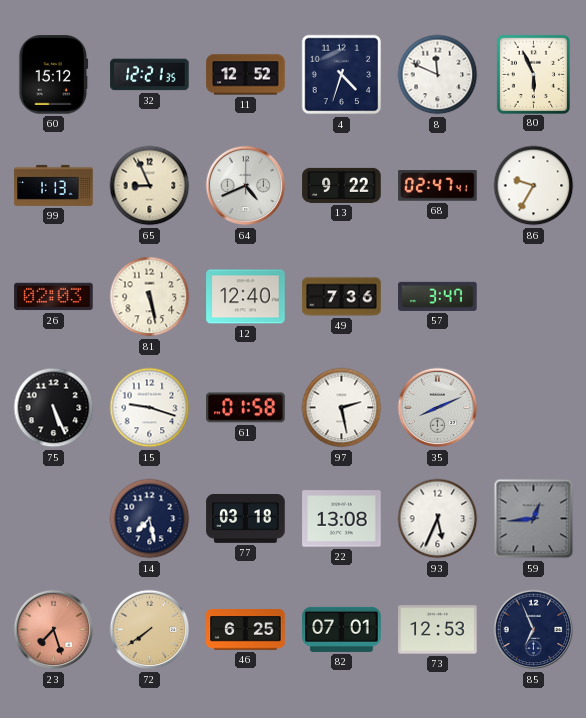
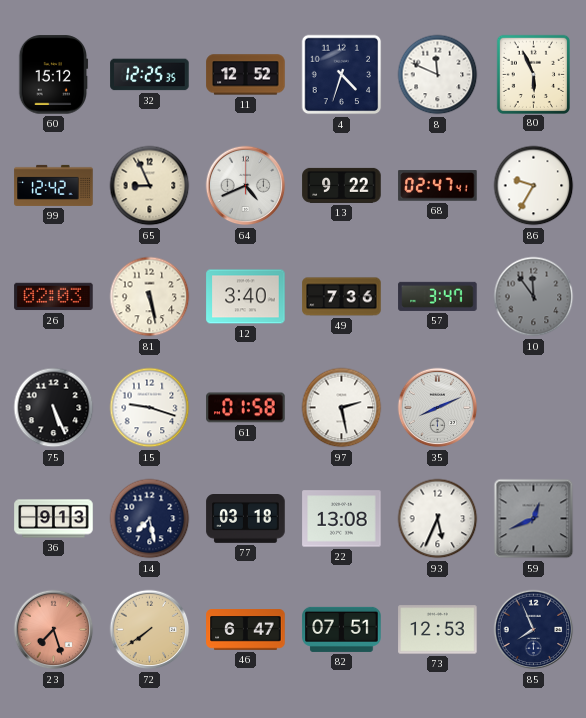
32: 12:21 -> 12:25 (150, 75)
99: 1:13 -> 12:42 (54, 185)
12: 12:40 -> 3:40 (246, 297)
10: none -> 11:54 (534, 297)
36: none -> 9:13 (54, 519)
59: 12:44 -> 12:41 (534, 519)
46: 6:25 -> 6:47 (246, 630)
82: 07:01 -> 07:51 (342, 629)
85: 6:56 -> 7:56 (534, 630)
